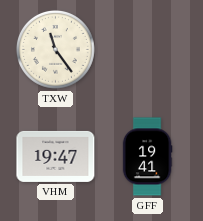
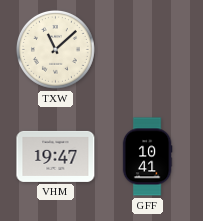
TXW: 11:24 -> 11:08 (55, 49)
GFF: 19:41 -> 10:41 (147, 157)
